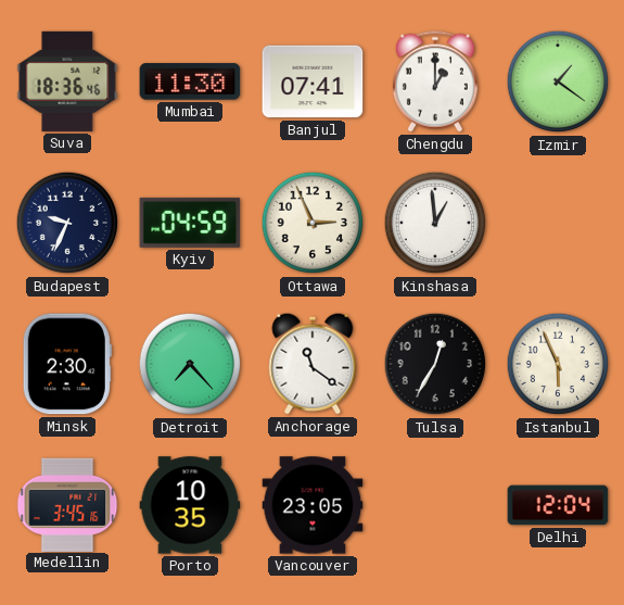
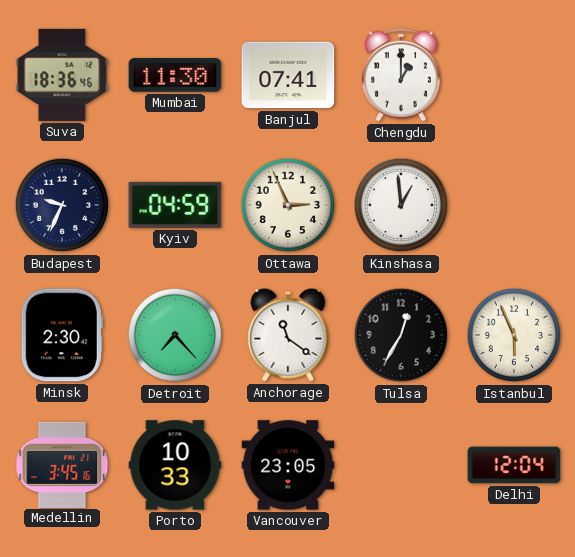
Izmir: 1:21 -> none (558, 81)
Porto: 10:35 -> 10:33 (175, 465)
